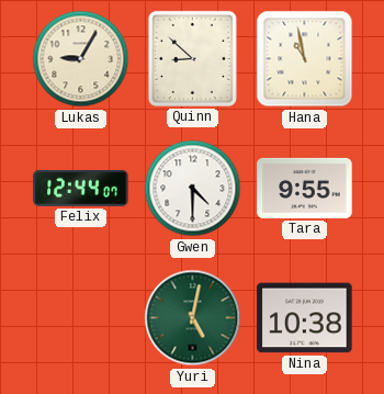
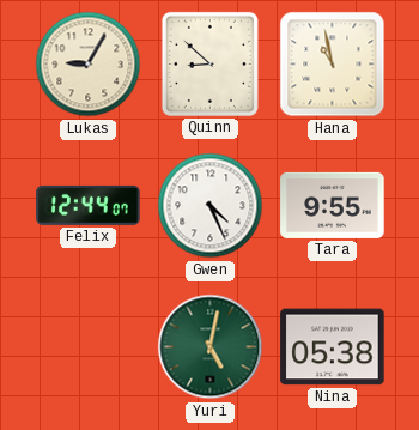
Gwen: 4:30 -> 4:26 (211, 206)
Nina: 10:38 -> 05:38 (333, 347)
